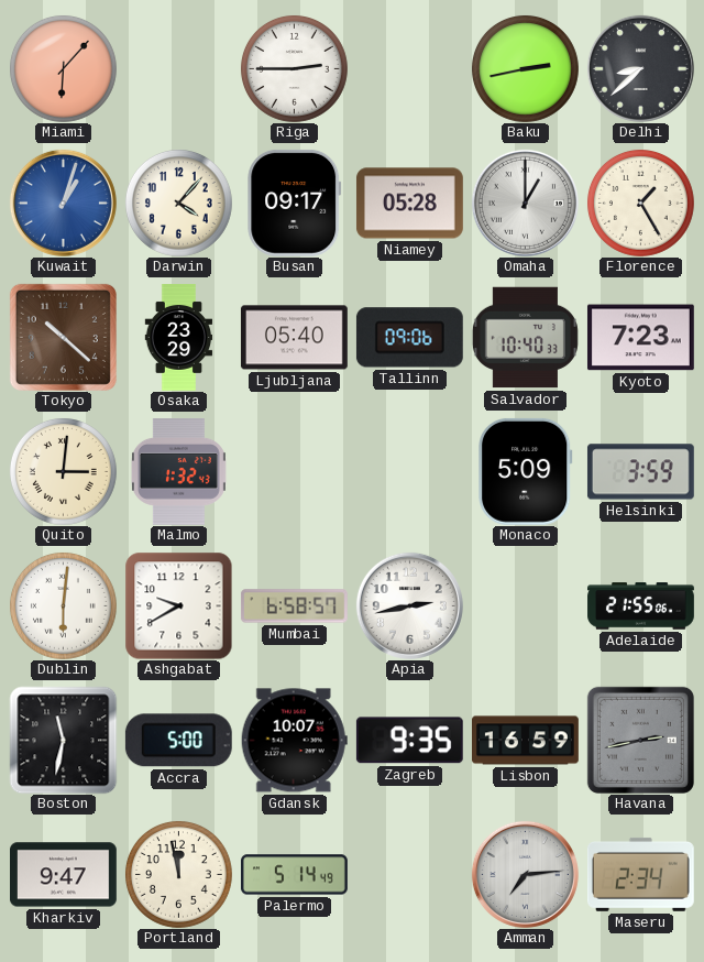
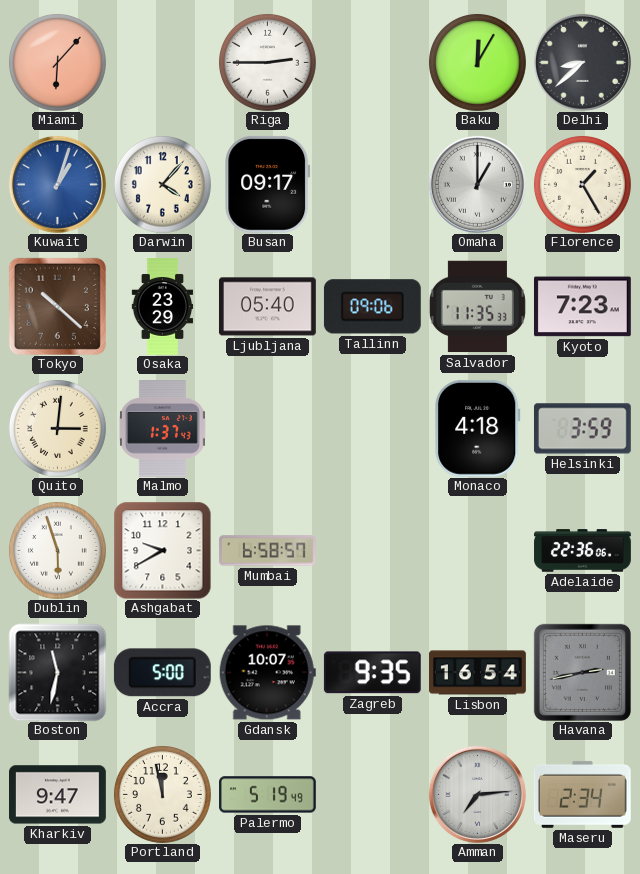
Baku: 2:43 -> 12:05 (477, 62)
Niamey: 05:28 -> none (410, 204)
Salvador: 10:40 -> 11:35 (477, 307)
Malmo: 1:32 -> 1:37 (162, 429)
Monaco: 5:09 -> 4:18 (478, 428)
Dublin: 6:01 -> 5:57 (57, 550)
Apia: 2:43 -> none (409, 605)
Adelaide: 21:55 -> 22:36 (583, 551)
Lisbon: 16:59 -> 16:54 (478, 673)
Palermo: 5:14 -> 5:19 (268, 795)
